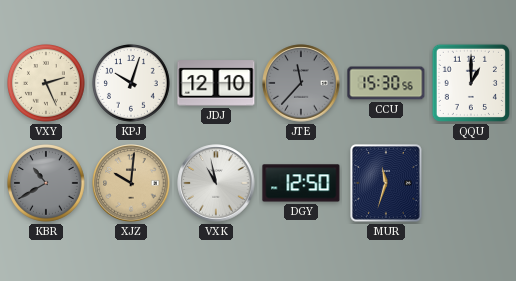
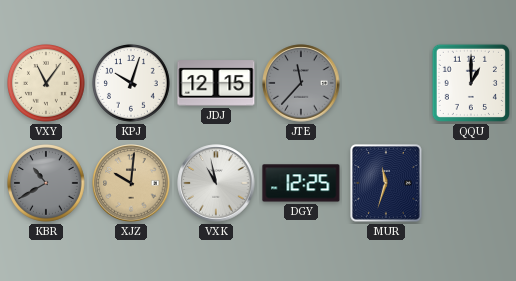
VXY: 2:26 -> 11:06 (47, 84)
JDJ: 12:10 -> 12:15 (216, 83)
CCU: 15:30 -> none (386, 83)
DGY: 12:50 -> 12:25 (301, 183)
